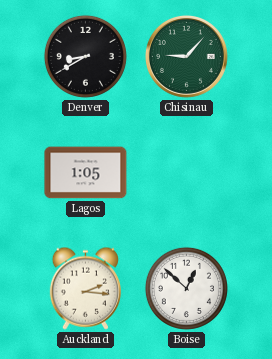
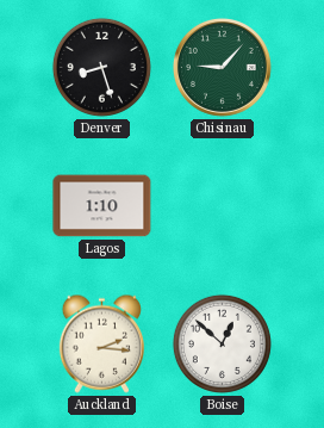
Denver: 8:40 -> 8:27 (101, 67)
Lagos: 1:05 -> 1:10 (102, 206)
